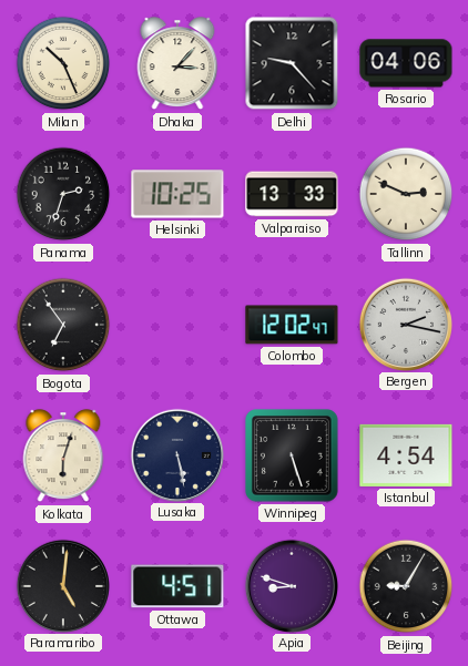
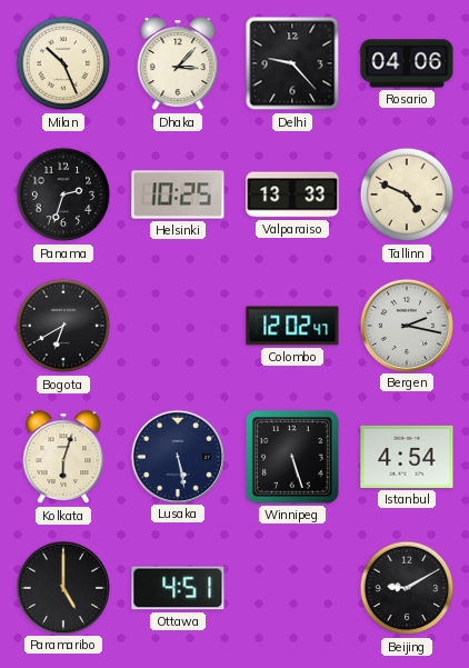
Tallinn: 2:49 -> 4:49 (407, 195)
Bogota: 6:54 -> 6:40 (63, 326)
Paramaribo: 5:01 -> 5:00 (62, 587)
Apia: 8:48 -> none (291, 585)
Beijing: 9:05 -> 9:10 (407, 588)
